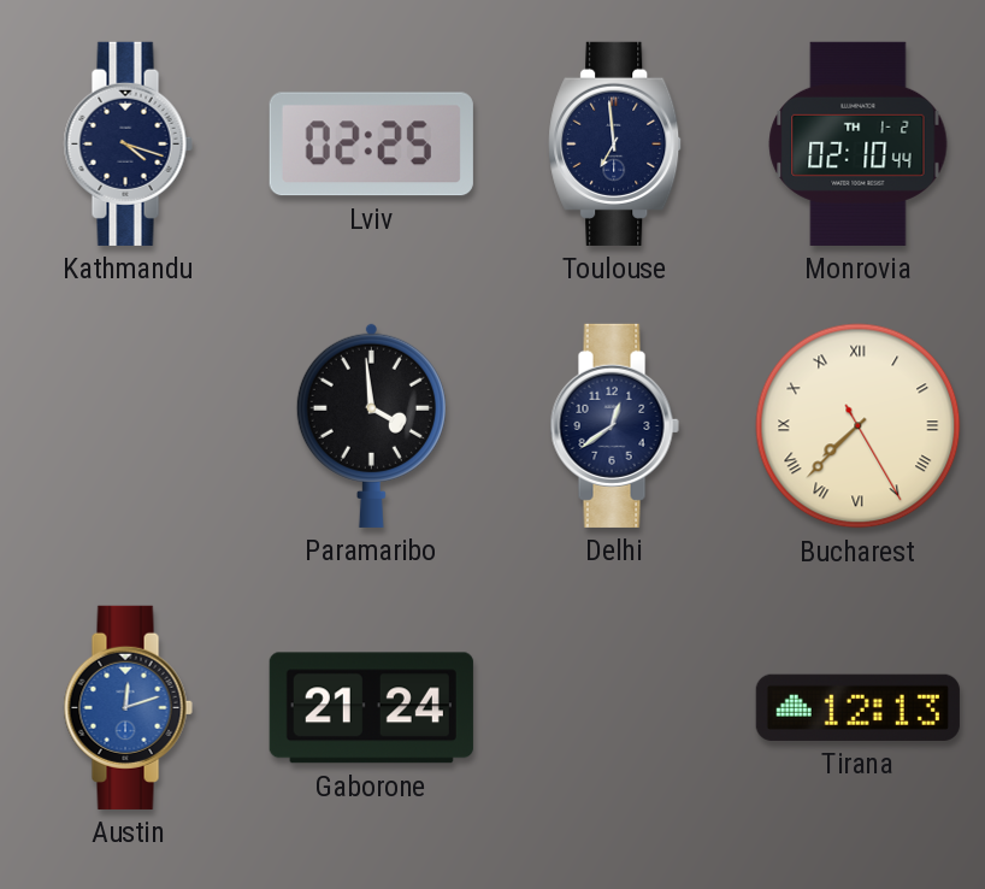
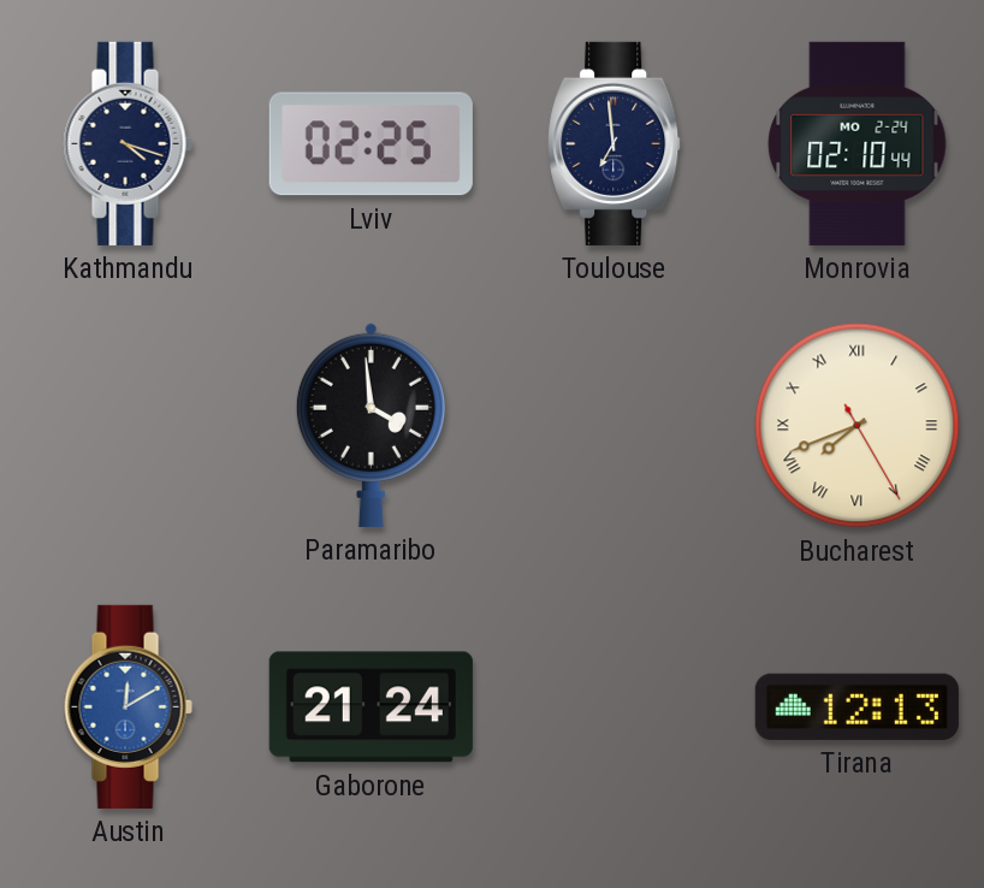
Monrovia date: TH 1-2 -> MO 2-24 (858, 143)
Delhi: 12:39 -> none (614, 425)
Bucharest: 7:37 -> 7:41 (858, 426)
Austin: 12:12 -> 12:10 (128, 706)
